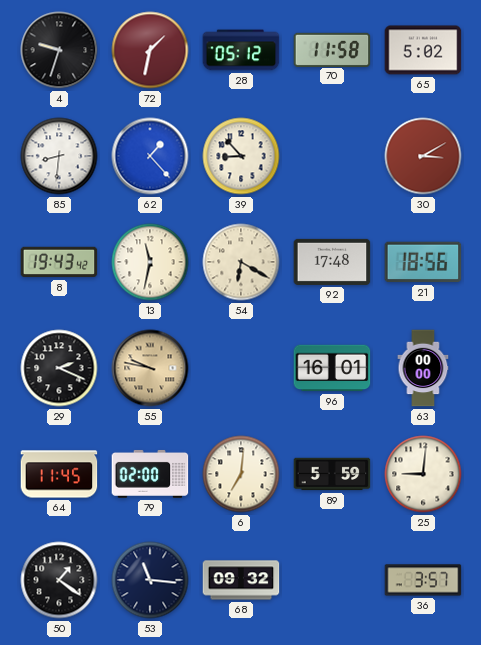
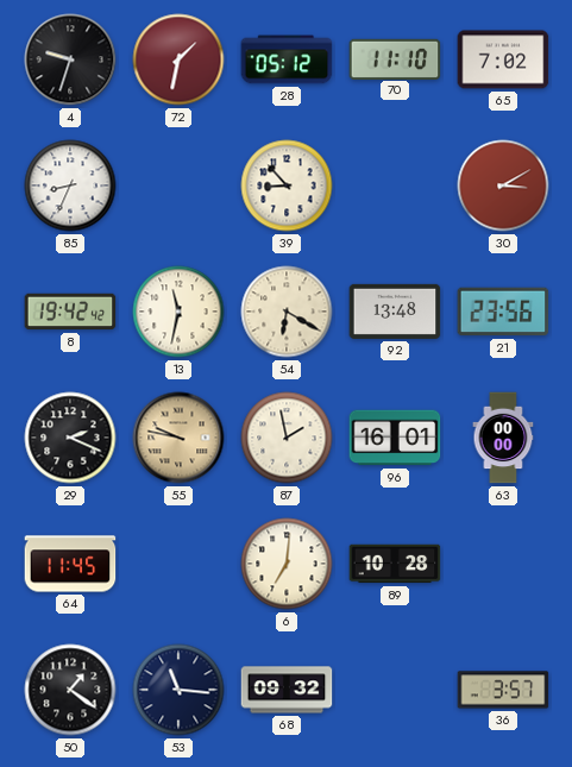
70: 11:58 -> 11:10 (395, 58)
65: 5:02 -> 7:02 (503, 59)
85: 8:31 -> 8:34 (70, 186)
62: 1:23 -> none (150, 156)
8: 19:43 -> 19:42 (70, 312)
92: 17:48 -> 13:48 (395, 312)
21: 18:56 -> 23:56 (503, 312)
87: none -> 1:58 (287, 438)
79: 02:00 -> none (150, 474)
89: 5:59 -> 10:28 (395, 564)
25: 9:01 -> none (423, 474)
